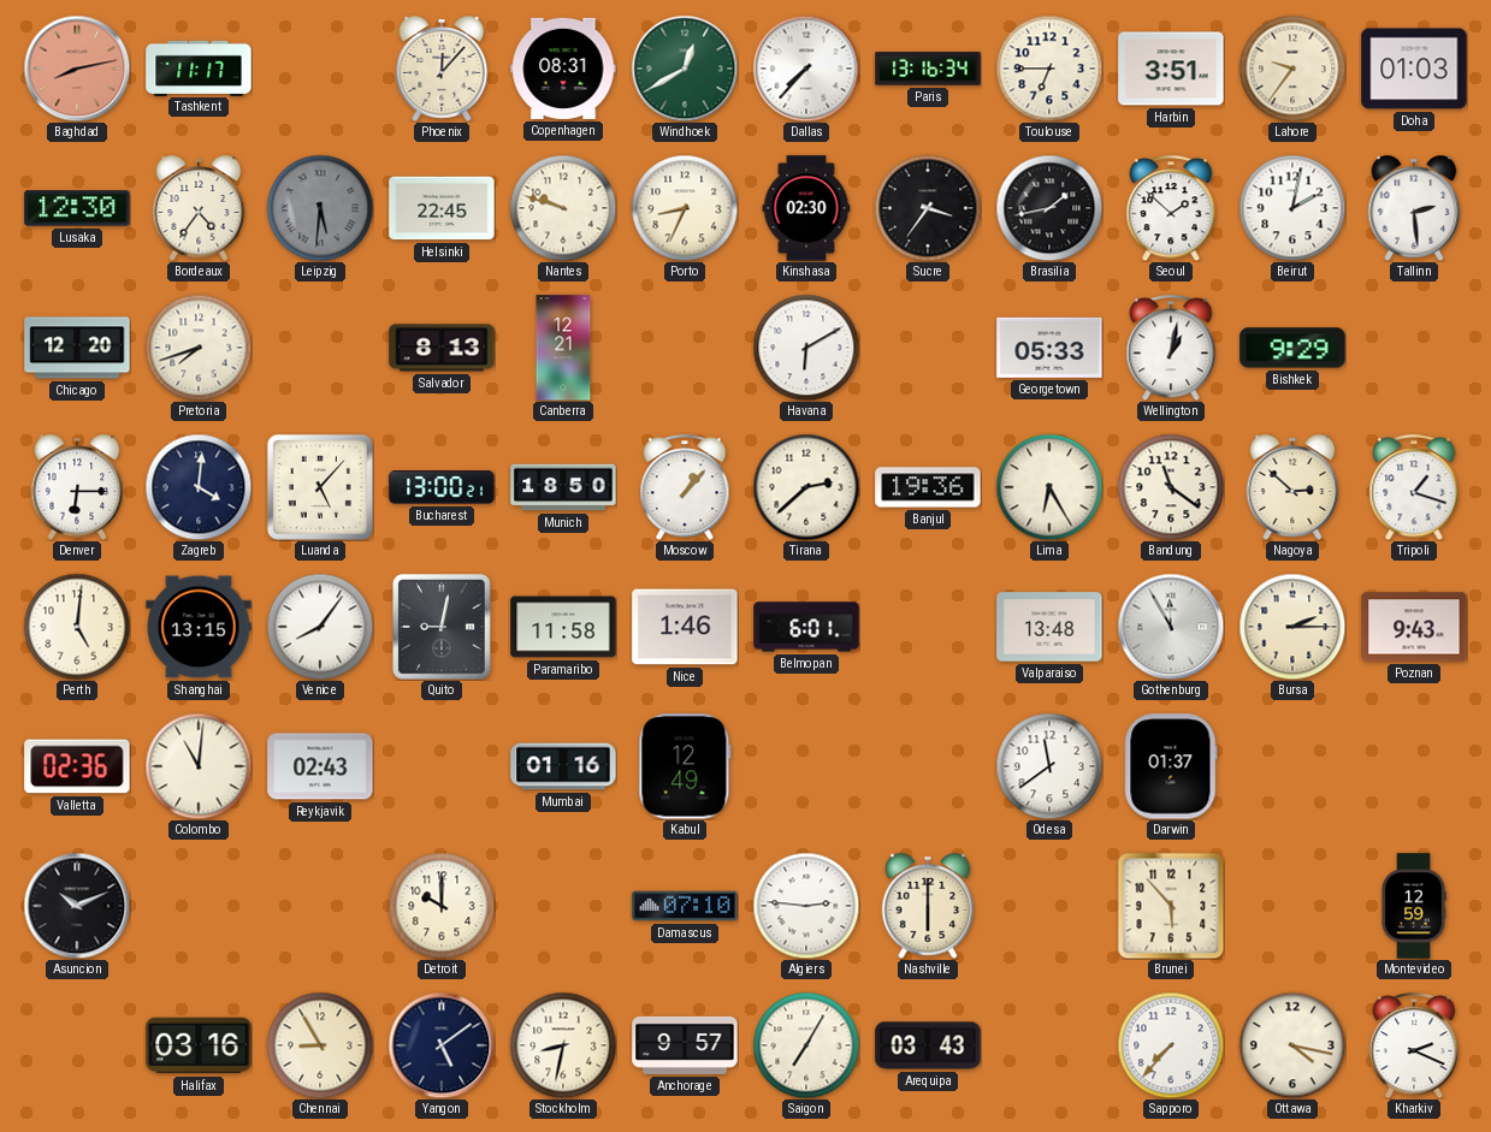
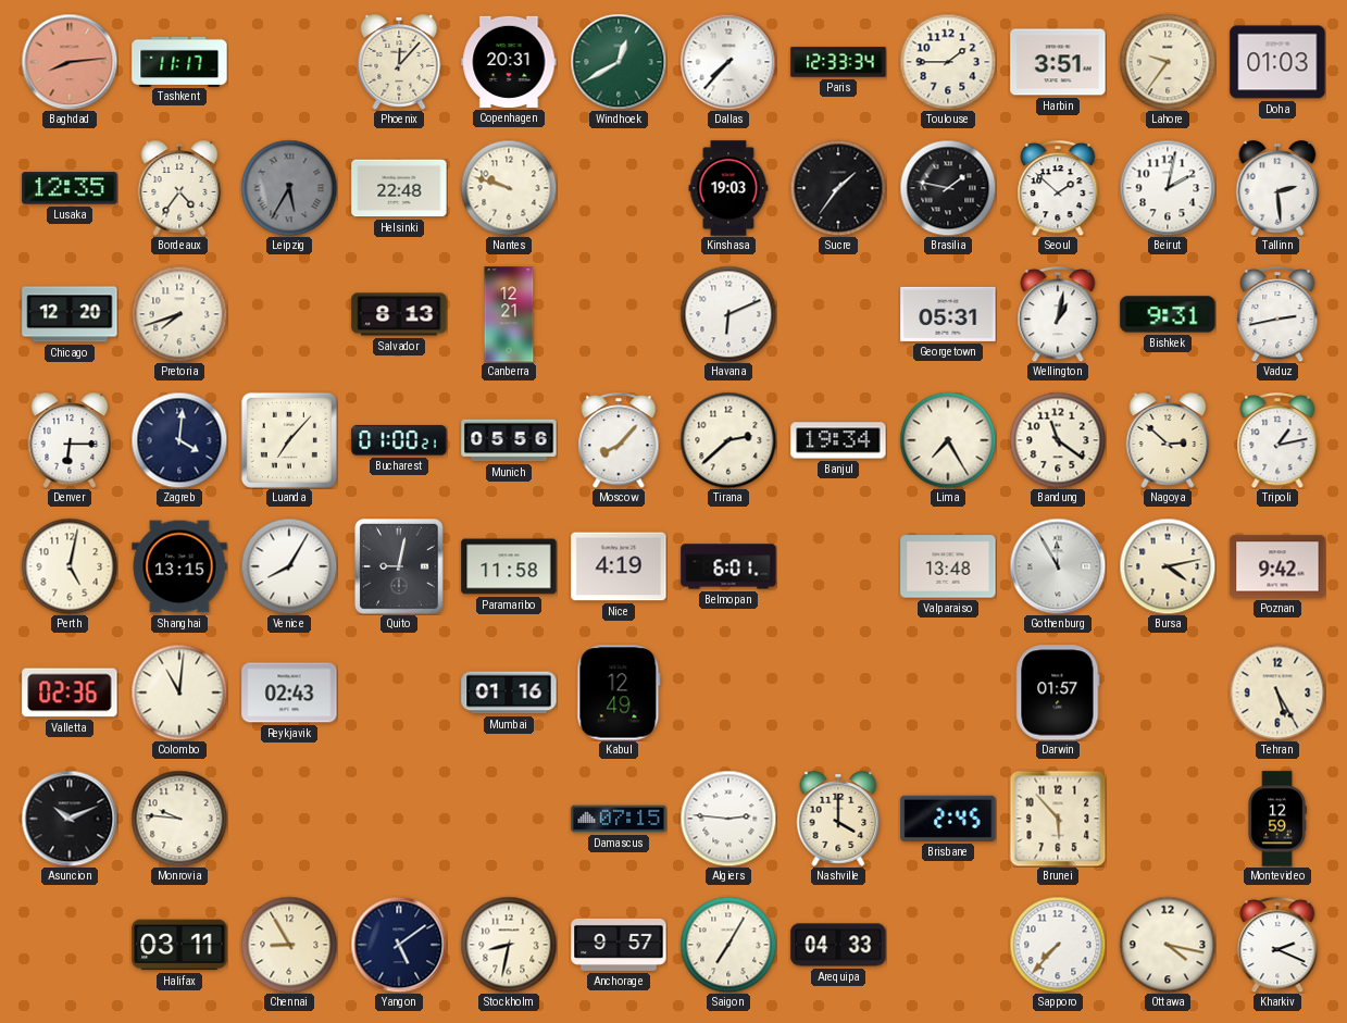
Baghdad: 8:13 -> 8:14 (70, 62)
Copenhagen: 08:31 -> 20:31 (509, 62)
Paris: 13:16 -> 12:33 (838, 62)
Toulouse: 6:45 -> 1:45 (948, 62)
Lusaka: 12:30 -> 12:35 (70, 188)
Leipzig: 5:31 -> 5:35 (289, 188)
Helsinki: 22:45 -> 22:48 (399, 188)
Porto: 8:34 -> none (685, 208)
Kinshasa: 02:30 -> 19:03 (728, 188)
Sucre: 3:36 -> 1:36 (838, 188)
Brasilia: 1:43 -> 1:47 (948, 188)
Havana: 6:10 -> 6:11 (728, 314)
Georgetown: 05:33 -> 05:31 (948, 314)
Bishkek: 9:29 -> 9:31 (1168, 314)
Vaduz: none -> 2:43 (1277, 314)
Luanda: 5:07 -> 7:07 (289, 440)
Bucharest: 13:00 -> 01:00 (399, 440)
Munich: 18:50 -> 05:56 (509, 440)
Moscow: 1:07 -> 8:07 (619, 440)
Banjul: 19:36 -> 19:34 (838, 440)
Lima: 6:25 -> 7:25 (948, 440)
Tripoli: 1:18 -> 1:13 (1277, 440)
Perth: 5:01 -> 5:02 (70, 566)
Venice: 8:06 -> 8:05 (289, 566)
Nice: 1:46 -> 4:19 (619, 566)
Bursa: 2:15 -> 4:13 (1168, 566)
Poznan: 9:43 -> 9:42 (1277, 566)
Odesa: 11:39 -> none (1049, 766)
Darwin: 01:37 -> 01:57 (1058, 693)
Tehran: none -> 5:25 (1277, 693)
Monrovia: none -> 9:46 (179, 819)
Detroit: 10:00 -> none (442, 906)
Damascus: 07:10 -> 07:15 (619, 819)
Nashville: 6:00 -> 4:00 (838, 819)
Brisbane: none -> 2:45 (948, 819)
Halifax: 03:16 -> 03:11 (179, 945)
Arequipa: 03:43 -> 04:33 (838, 945)
